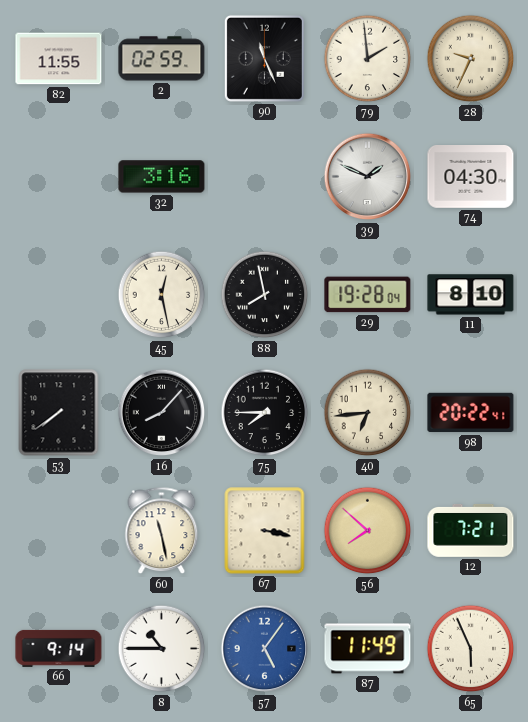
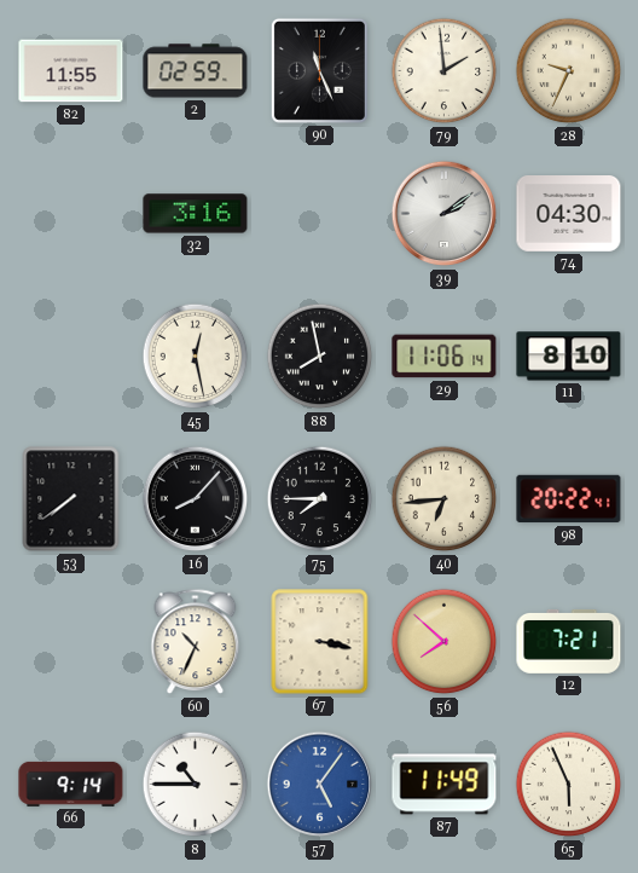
39: 1:49 -> 2:09 (445, 214)
29: 19:28 -> 11:06 (445, 357)
60: 11:28 -> 10:34 (196, 642)
